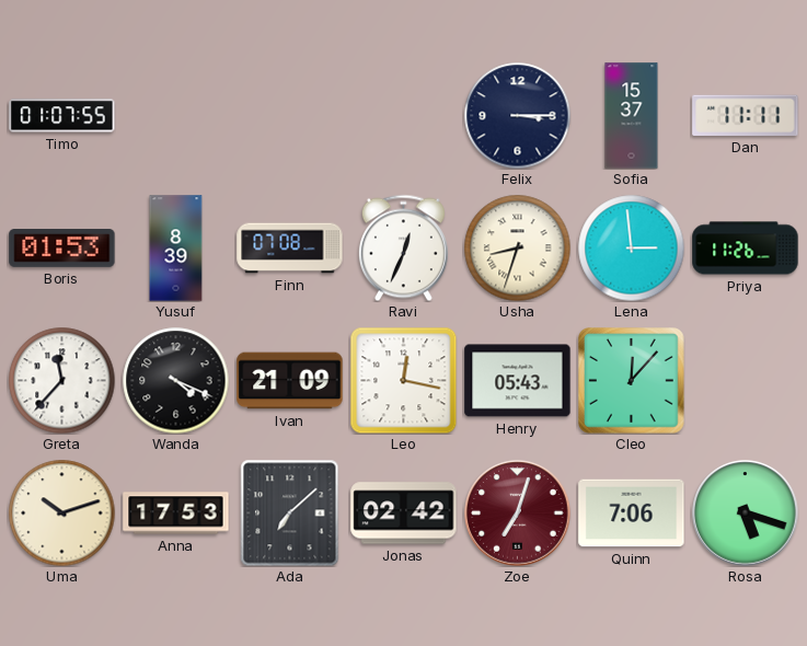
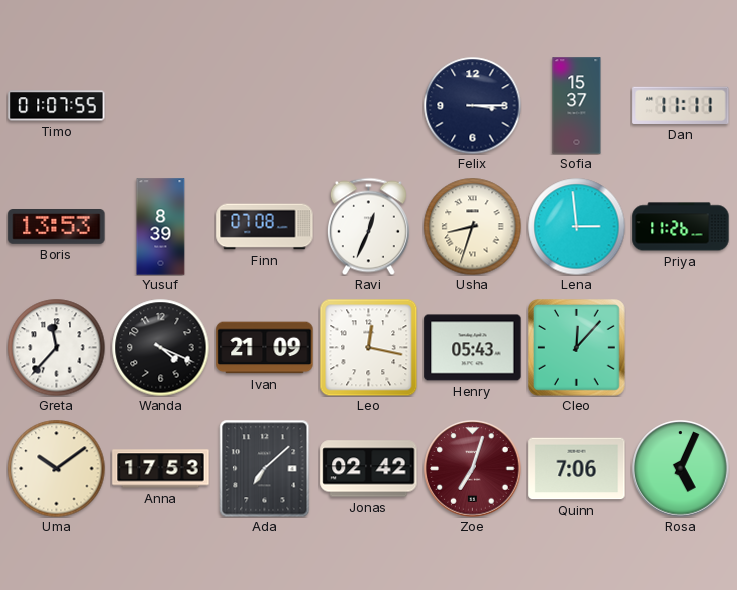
Boris: 01:53 -> 13:53 (57, 227)
Uma: 10:12 -> 10:09 (56, 468)
Rosa: 5:18 -> 5:04 (681, 469)
